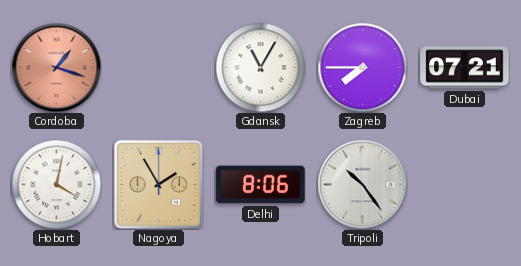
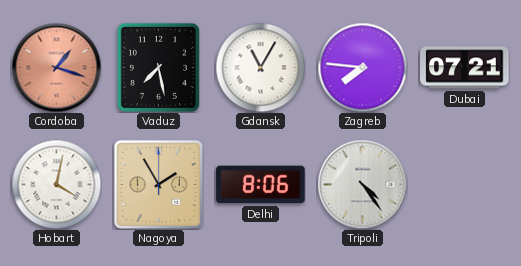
Vaduz: none -> 7:28 (158, 67)
Zagreb: 7:45 -> 7:46 (362, 67)
Tripoli: 10:24 -> 4:24 (362, 184)
